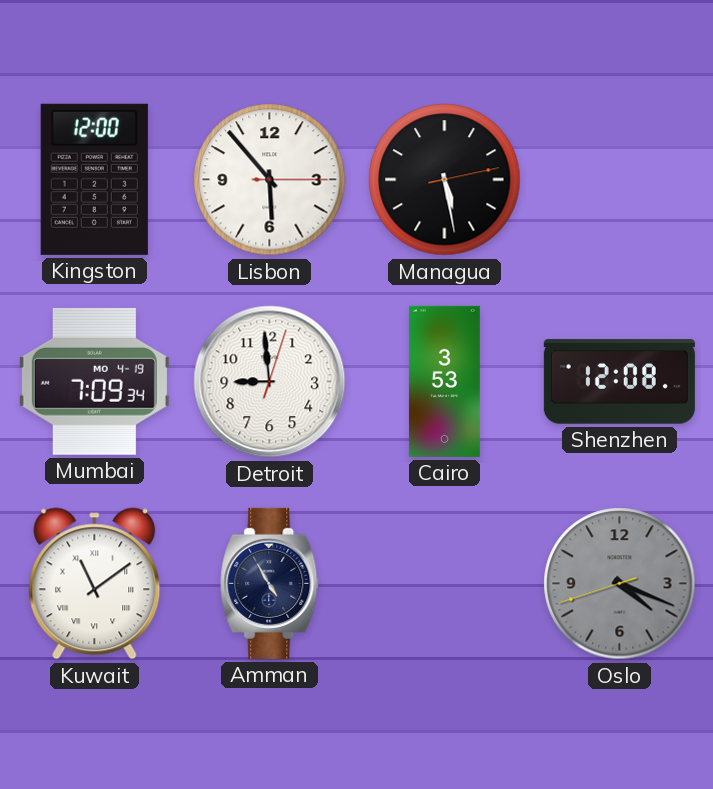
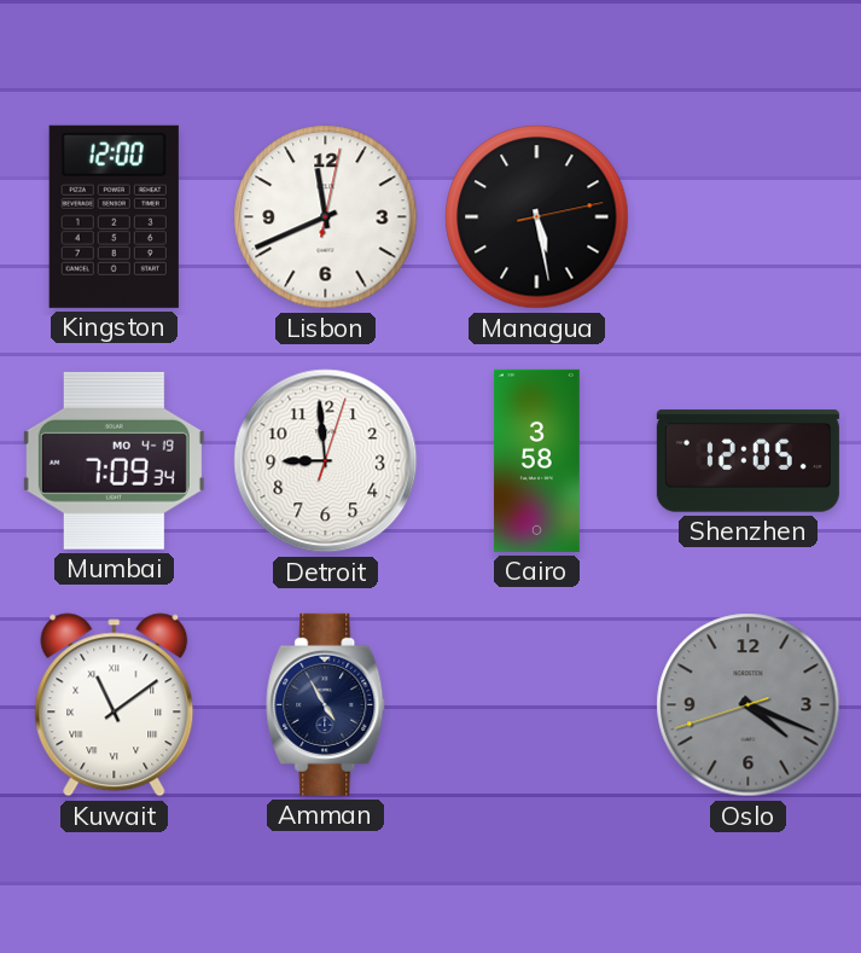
Lisbon: 5:53 -> 11:41 (326, 217)
Cairo: 3:53 -> 3:58 (536, 460)
Shenzhen: 12:08 -> 12:05 (747, 461)
